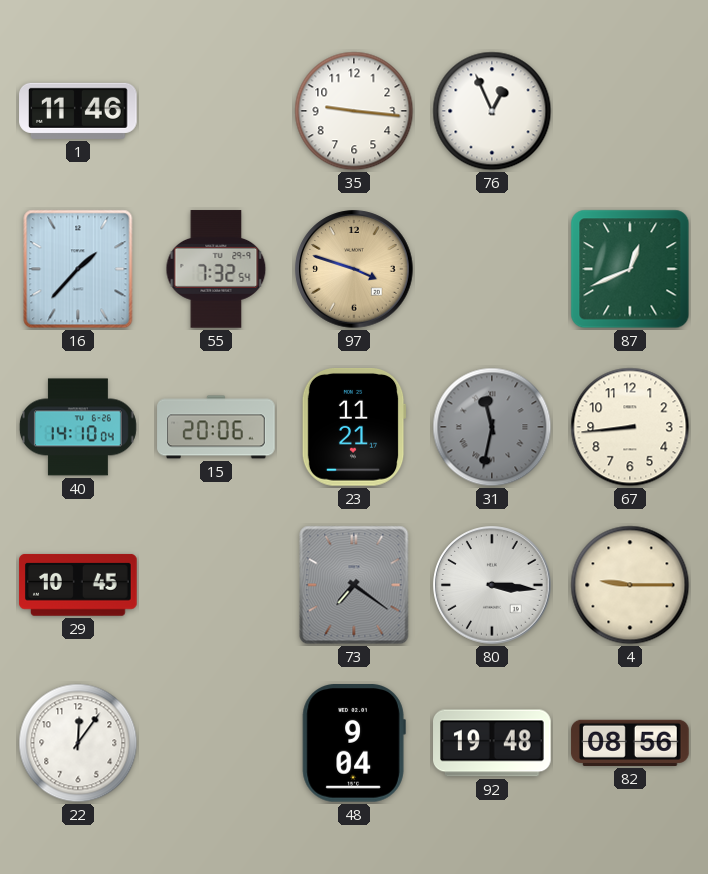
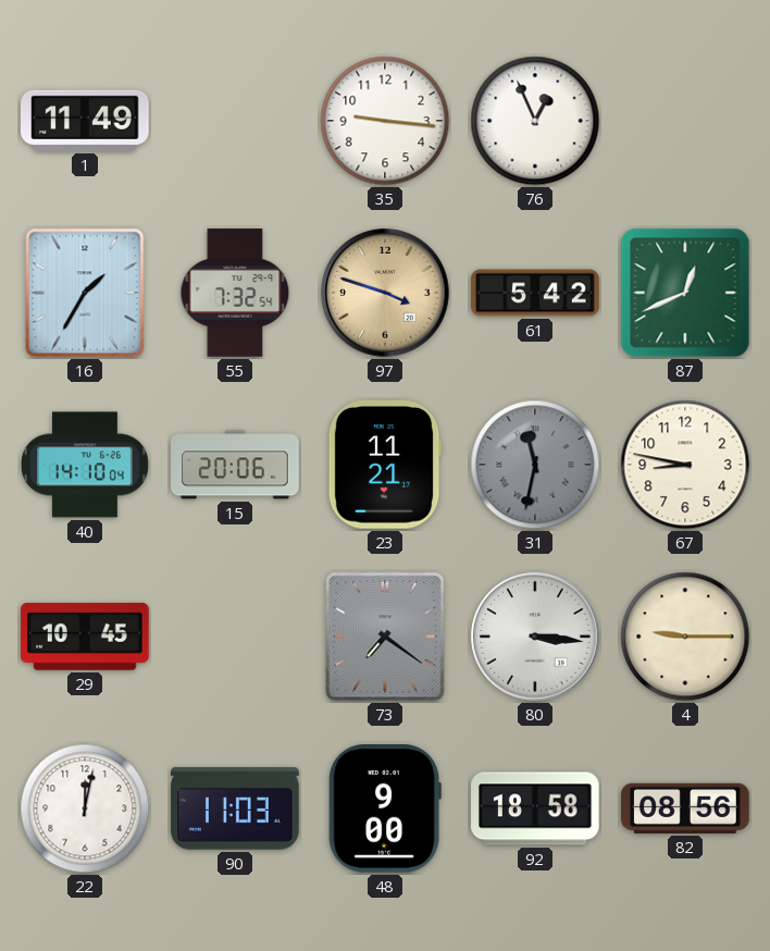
1: 11:46 -> 11:49 (85, 121)
16: 1:37 -> 1:35 (85, 293)
61: none -> 5:42 (535, 293)
67: 8:44 -> 8:47 (685, 465)
22: 12:06 -> 12:02 (85, 808)
90: none -> 11:03 (235, 808)
48: 9:04 -> 9:00 (385, 810)
92: 19:48 -> 18:58 (536, 808)
